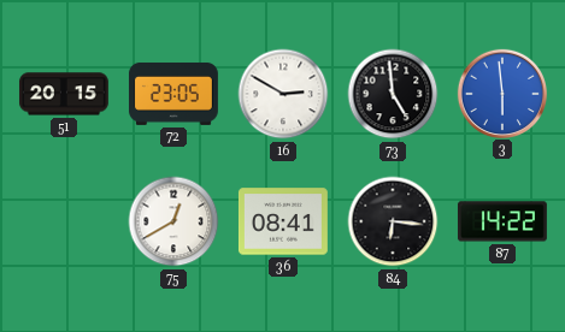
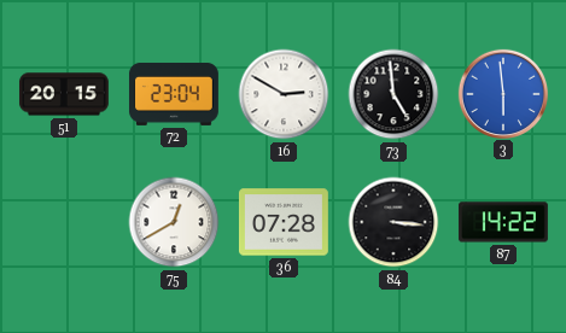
72: 23:05 -> 23:04 (174, 94)
36: 08:41 -> 07:28 (284, 222)
84: 6:16 -> 3:16 (393, 222)
